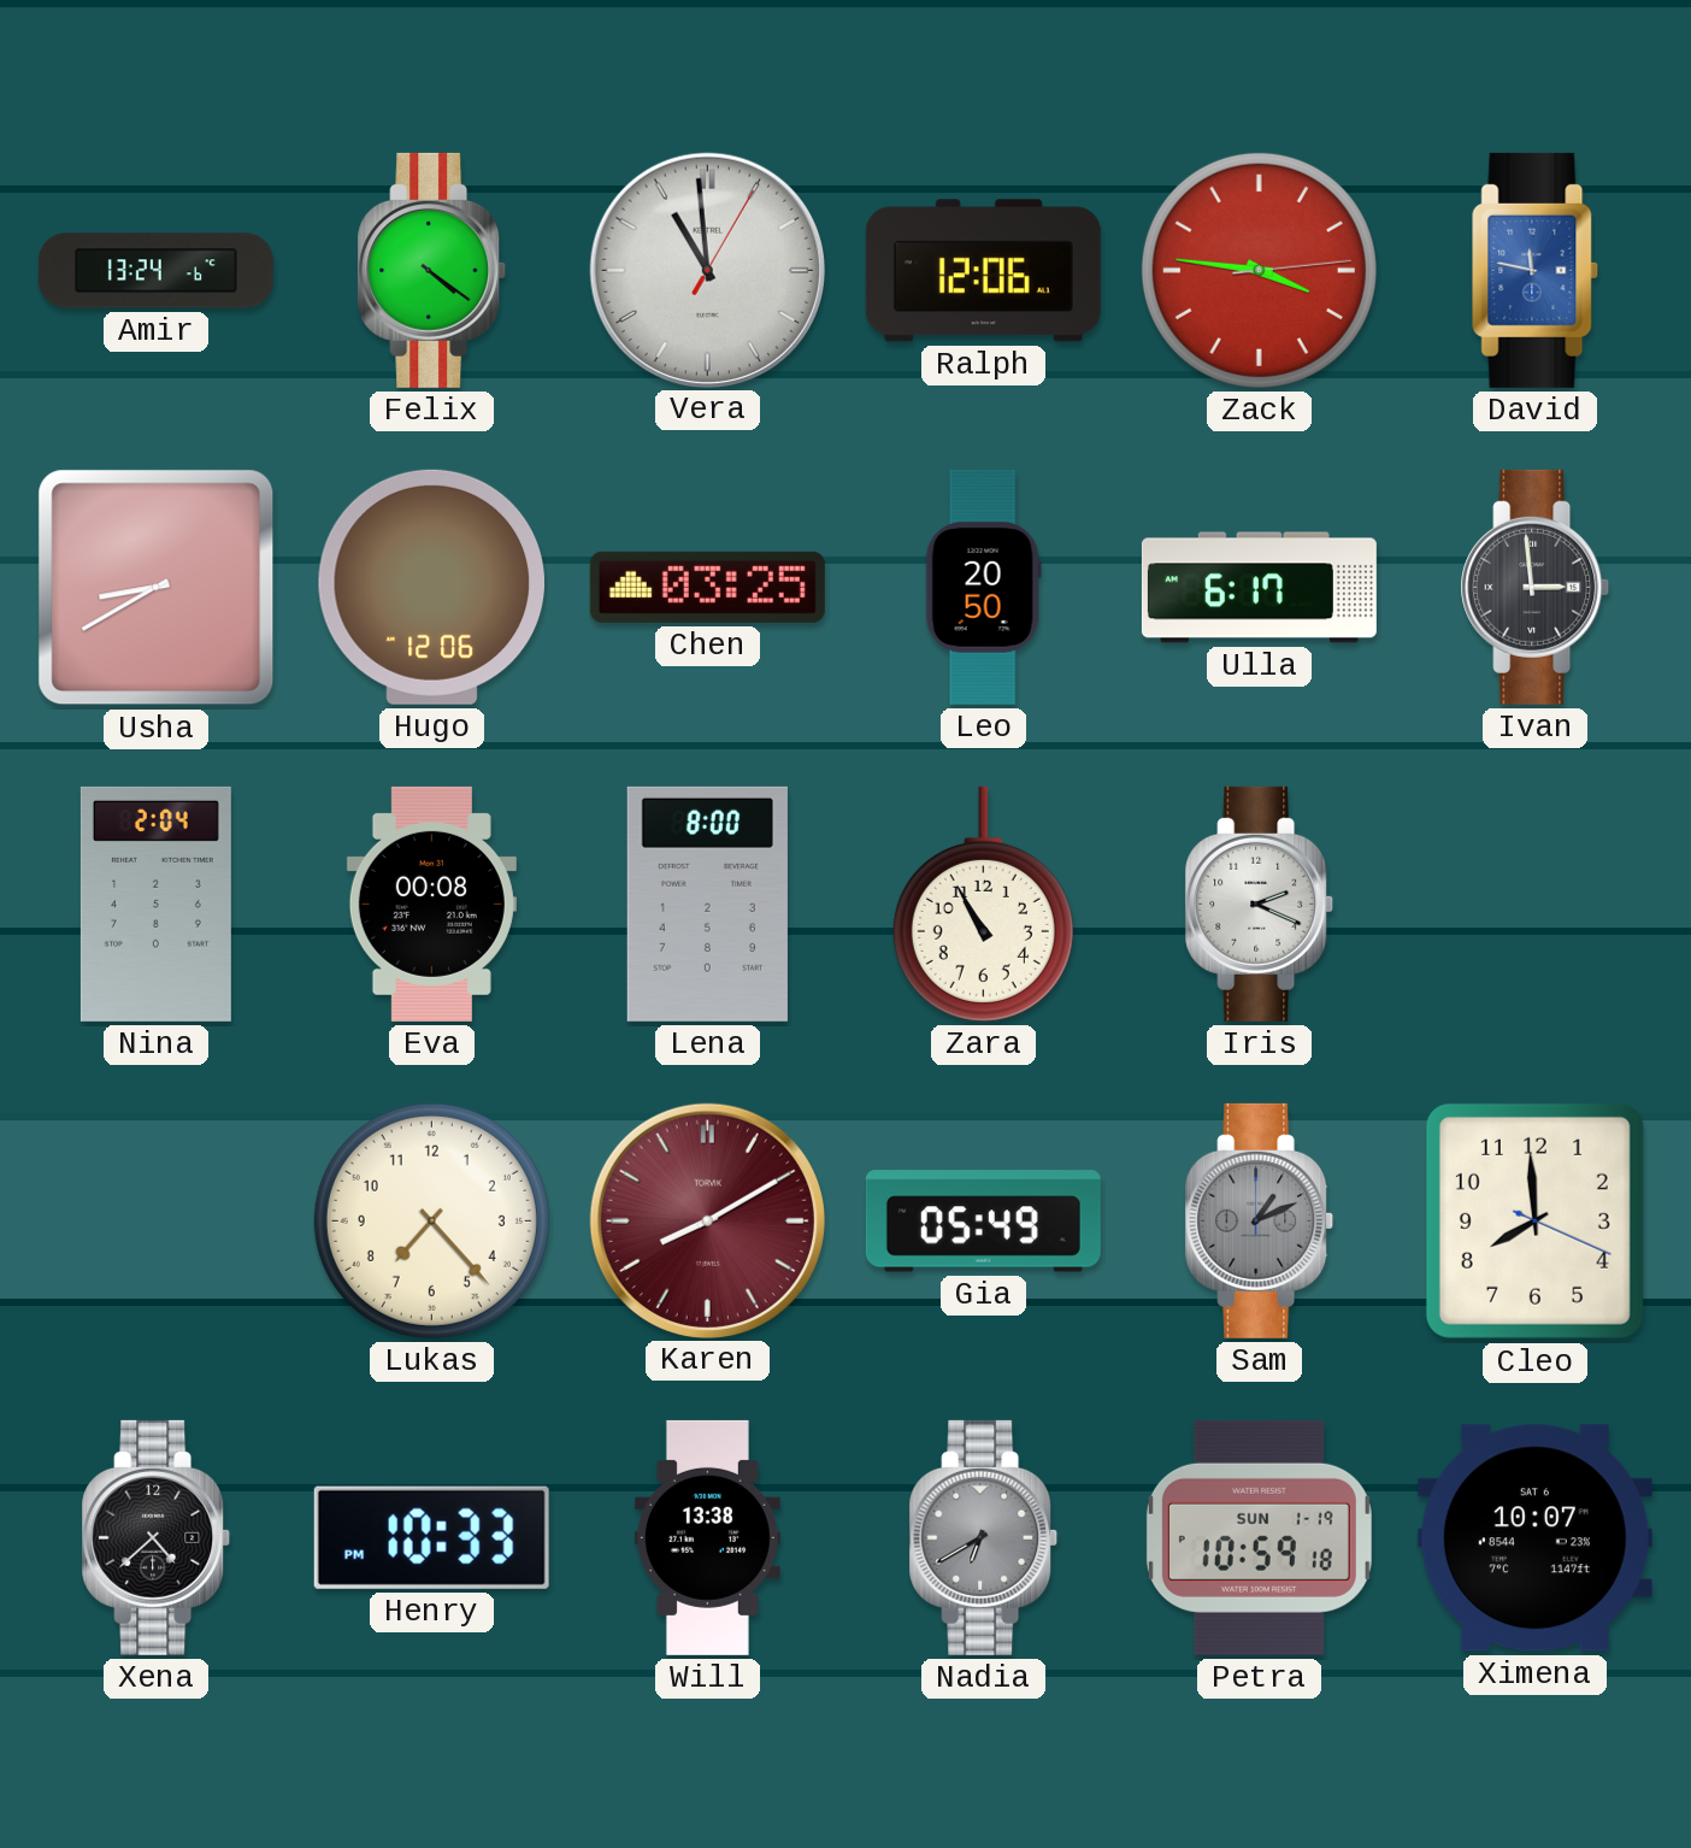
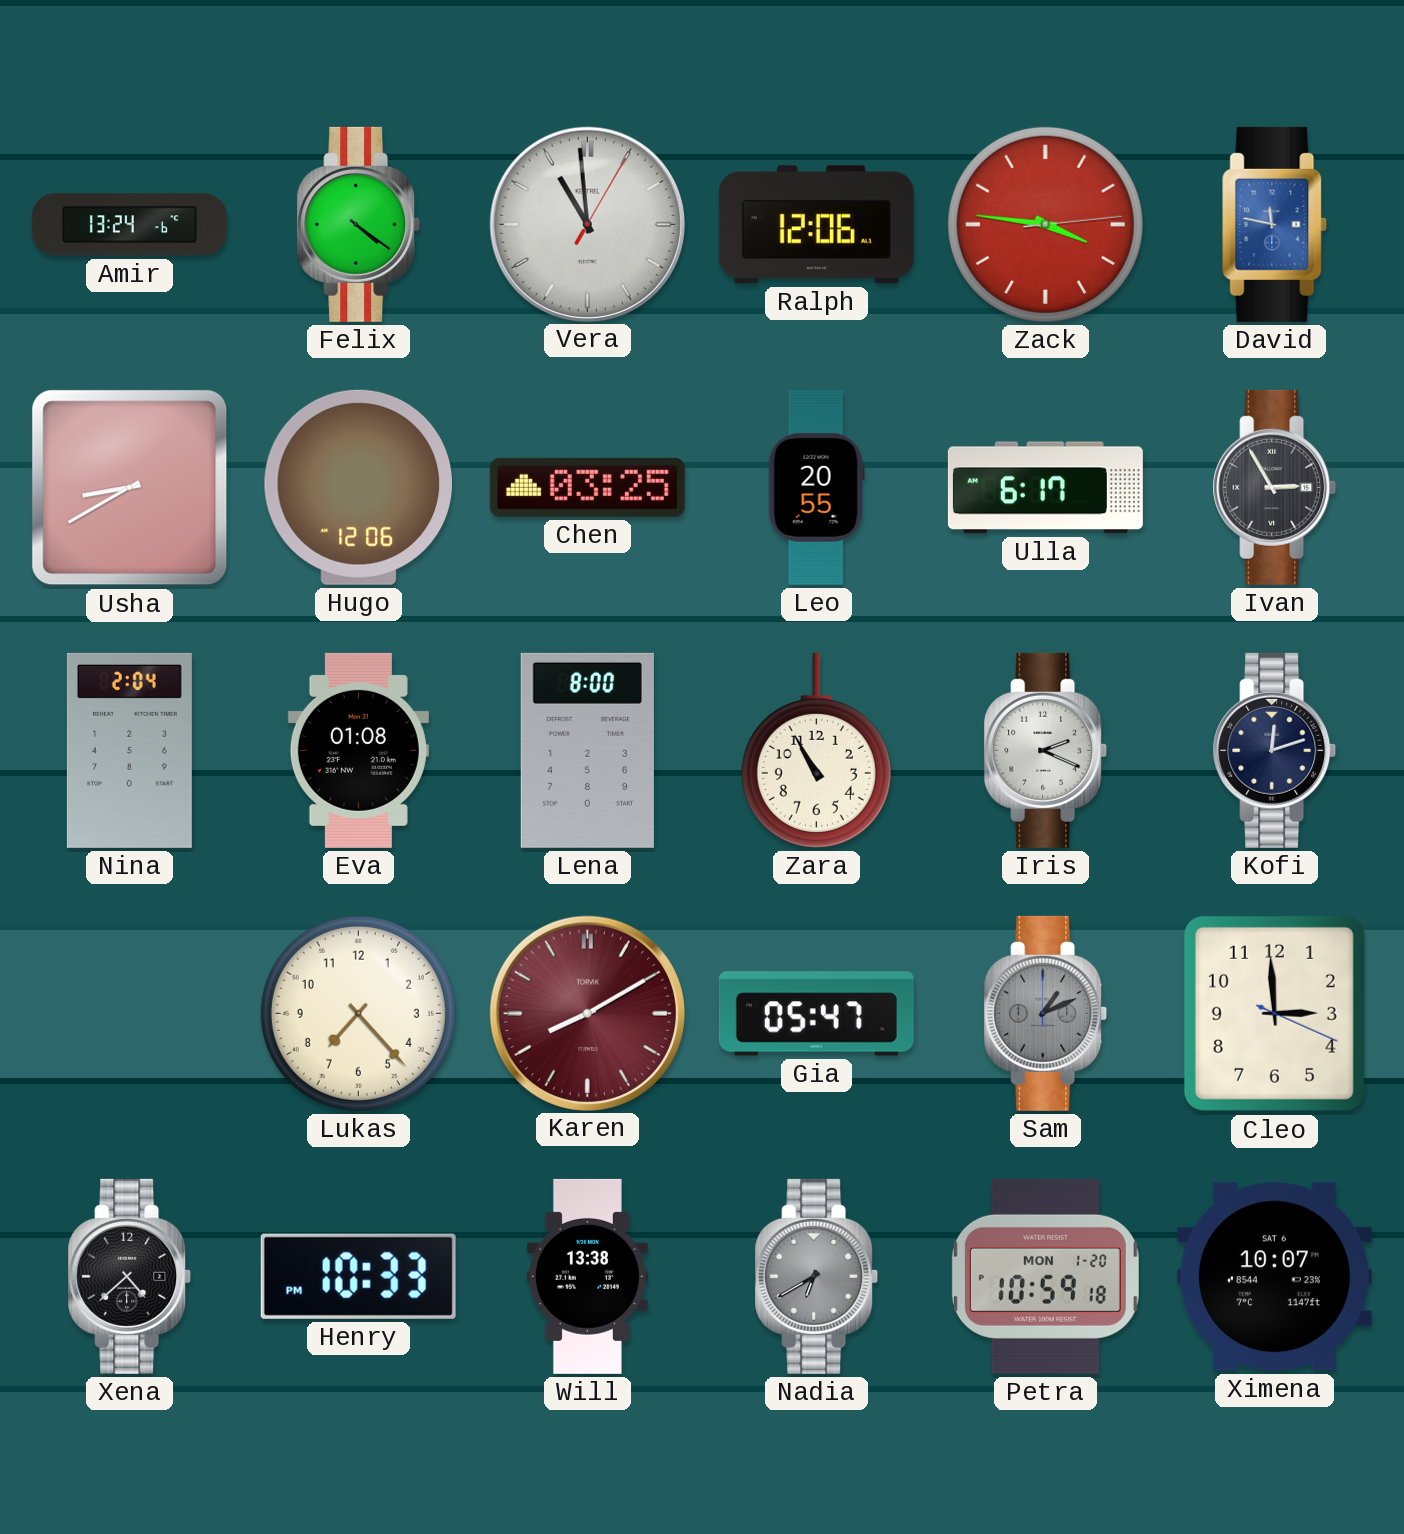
Leo: 20:50 -> 20:55 (816, 487)
Ivan: 2:59 -> 2:55 (1275, 487)
Eva: 00:08 -> 01:08 (358, 750)
Kofi: none -> 12:12 (1275, 750)
Gia: 05:49 -> 05:47 (816, 1014)
Cleo: 7:59 -> 2:59 (1274, 1013)
Petra date: SUN 1-19 -> MON 1-20 (1045, 1276)
